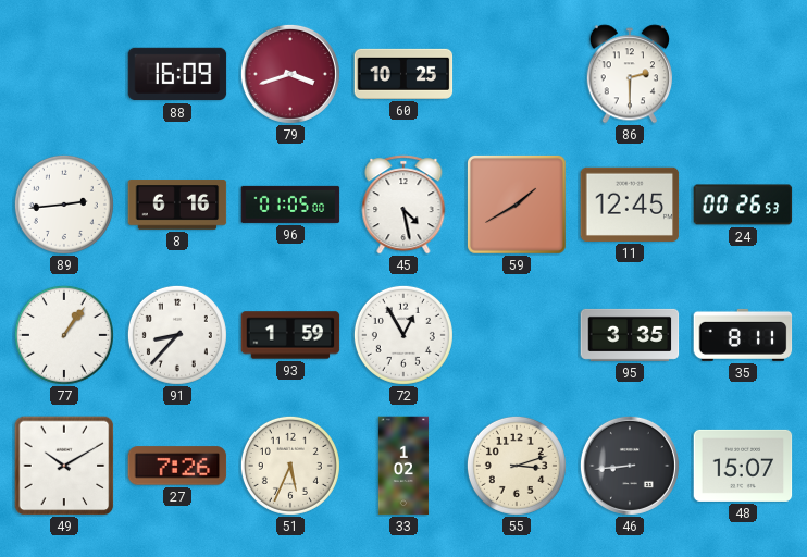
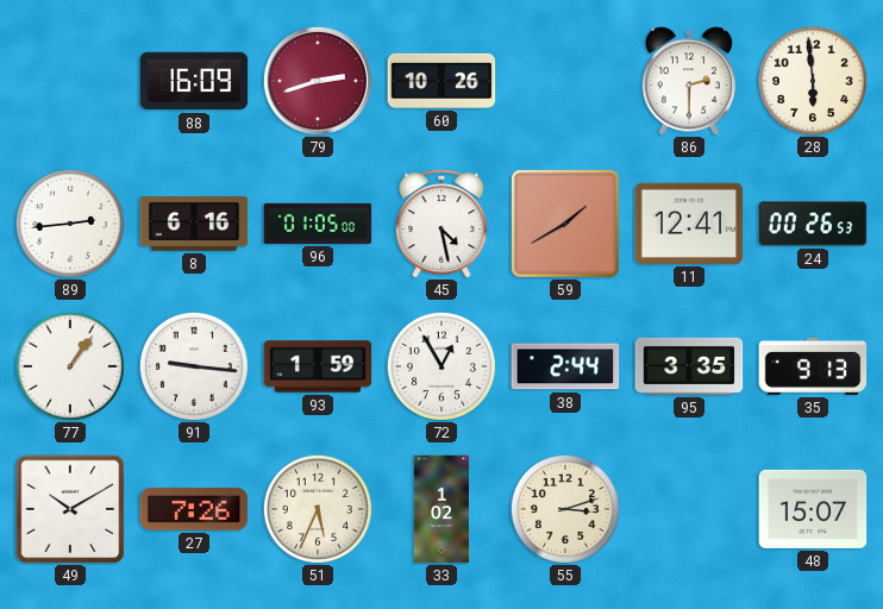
79: 3:42 -> 2:42 (318, 81)
60: 10:25 -> 10:26 (441, 81)
28: none -> 5:59 (813, 81)
11: 12:45 -> 12:41 (689, 224)
91: 8:37 -> 9:16 (194, 366)
38: none -> 2:44 (565, 366)
35: 8:11 -> 9:13 (813, 366)
46: 8:44 -> none (630, 466)
